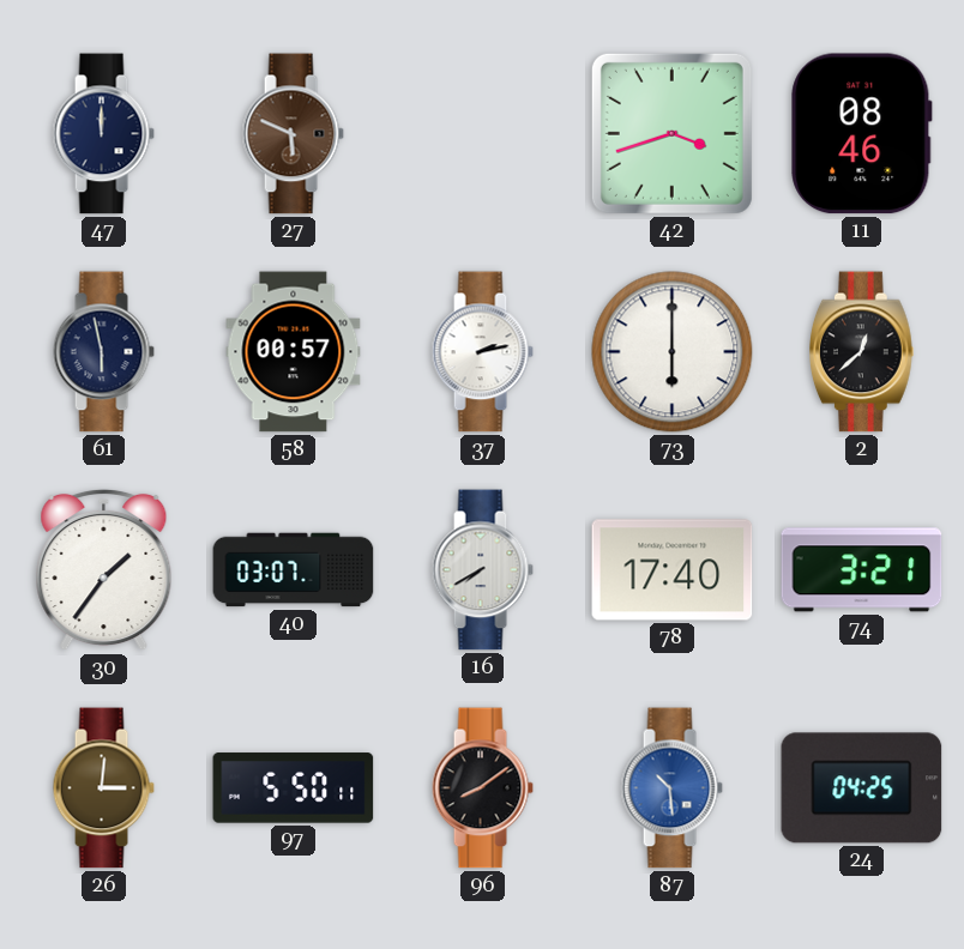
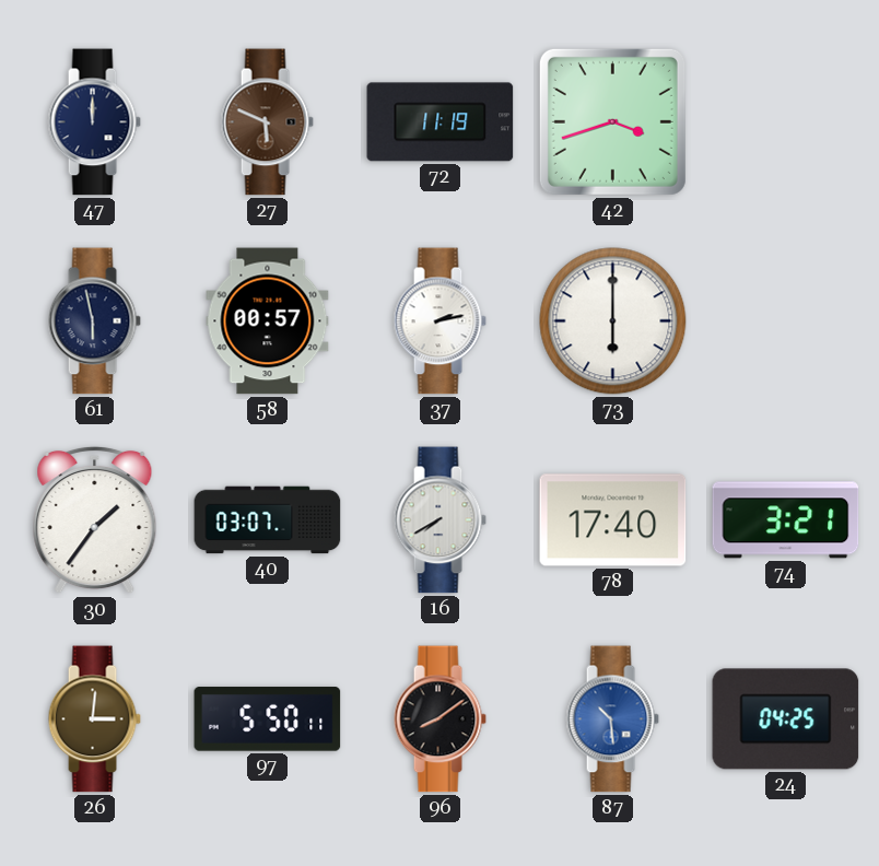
72: none -> 11:19 (441, 122)
11: 08:46 -> none (862, 134)
2: 12:38 -> none (862, 352)
